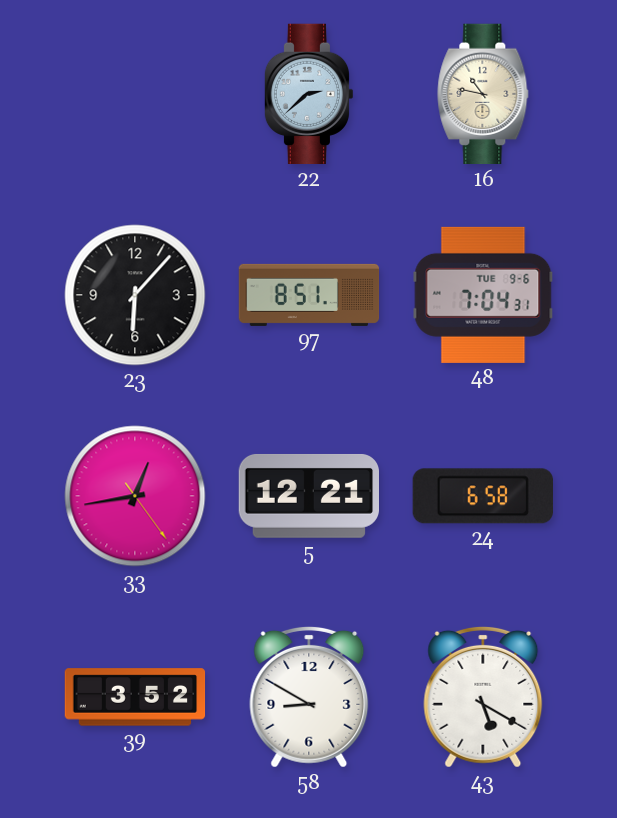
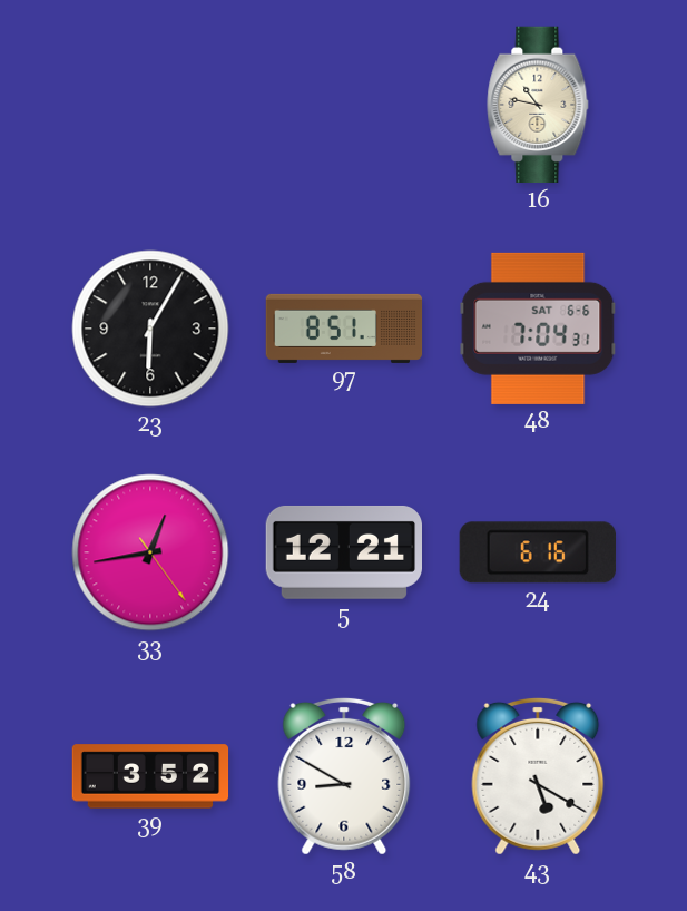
22: 2:38 -> none (309, 94)
23: 6:07 -> 6:05 (150, 329)
48 date: TUE 9-6 -> SAT 6-6 (538, 329)
24: 6:58 -> 6:16 (538, 552)
